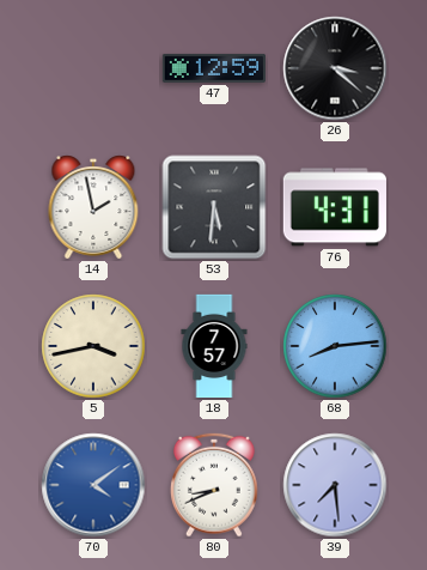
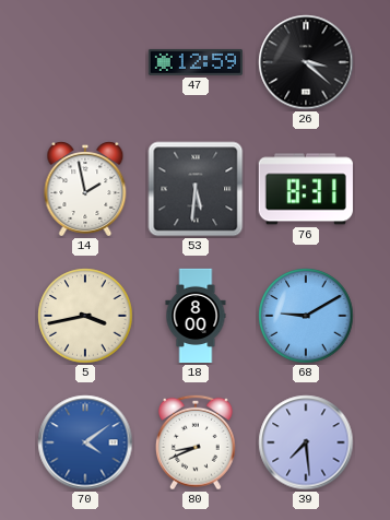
76: 4:31 -> 8:31 (306, 189)
18: 7:57 -> 8:00 (196, 316)
68: 8:14 -> 9:10 (306, 316)
